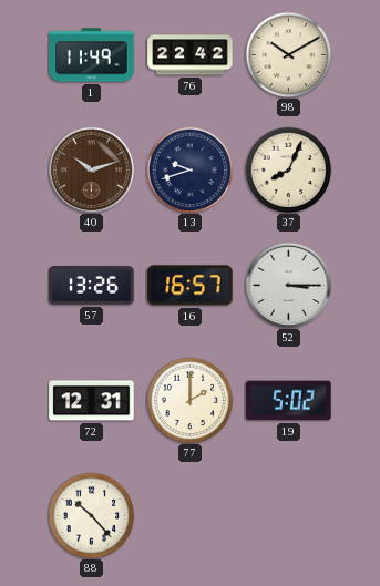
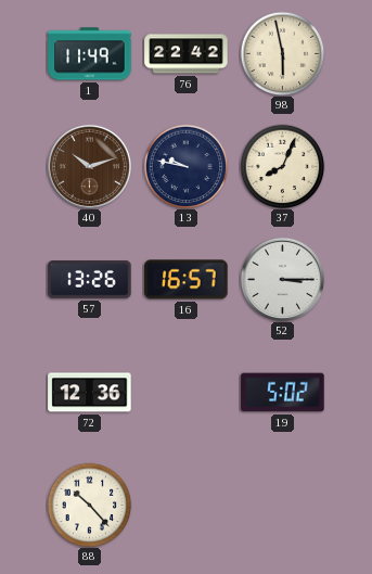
98: 10:10 -> 5:58 (282, 53)
13: 9:42 -> 9:47 (185, 166)
72: 12:31 -> 12:36 (90, 393)
77: 2:00 -> none (189, 400)
